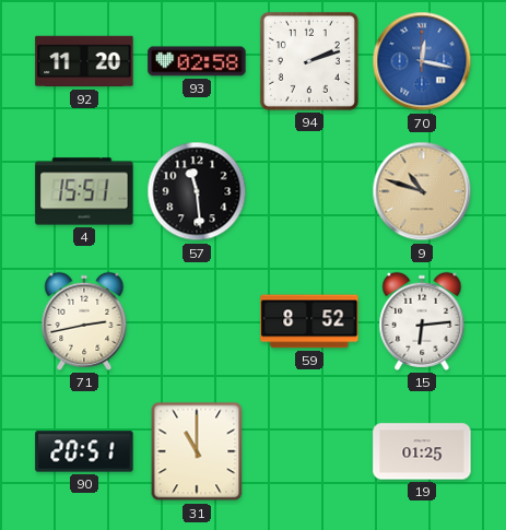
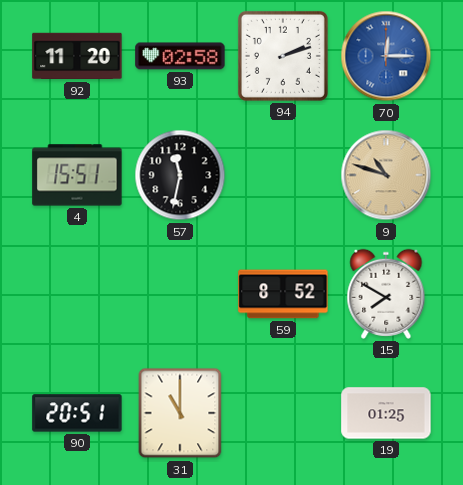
70: 12:17 -> 12:15 (386, 56)
57: 11:29 -> 11:32 (180, 175)
71: 2:43 -> none (84, 321)
15: 6:14 -> 7:50 (386, 294)
